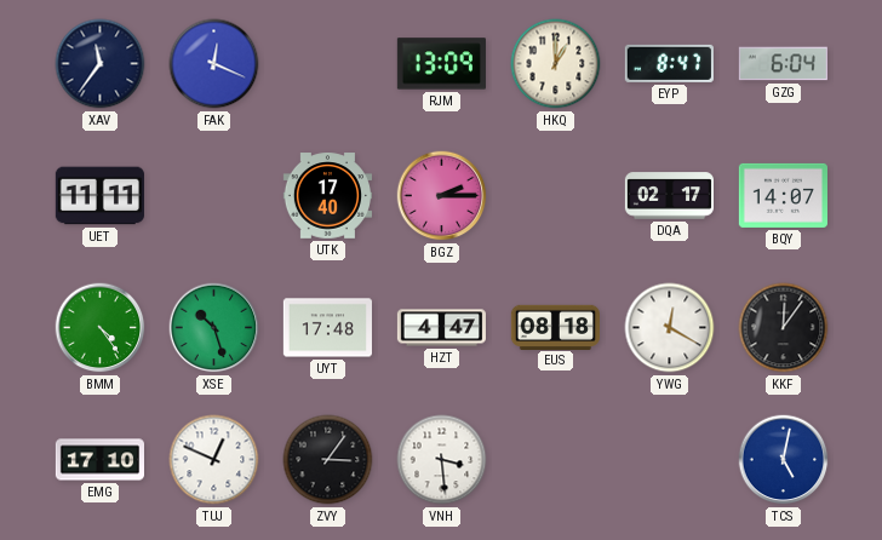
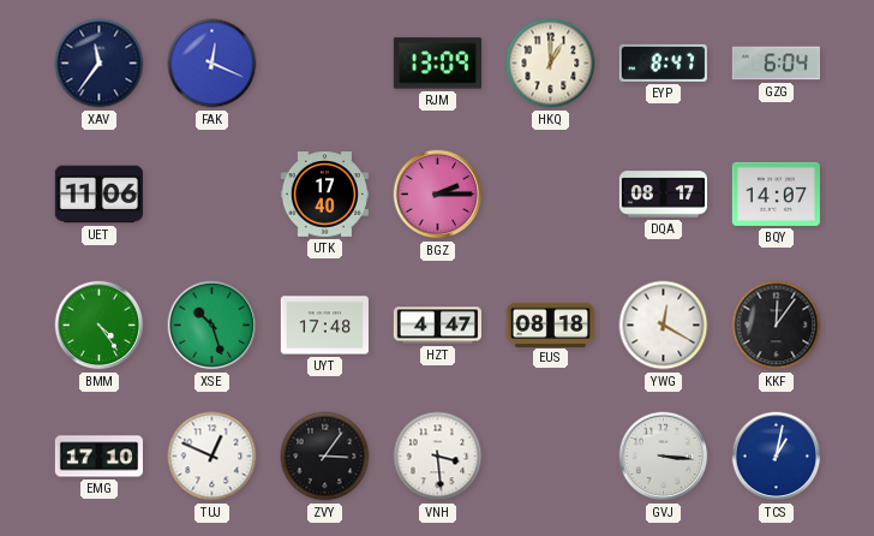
UET: 11:11 -> 11:06 (98, 195)
DQA: 02:17 -> 08:17 (663, 195)
GVJ: none -> 3:16 (664, 457)
TCS: 5:02 -> 1:02 (777, 457)
